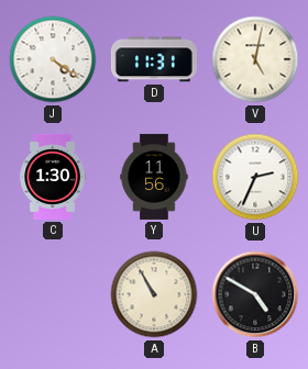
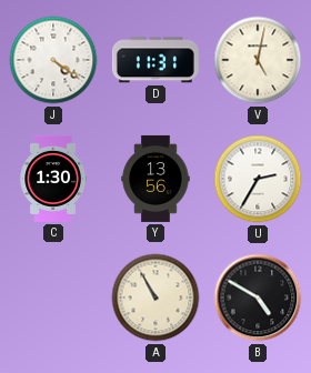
Y: 11:56 -> 13:56 (155, 179)
U: 2:34 -> 2:35 (258, 179)
